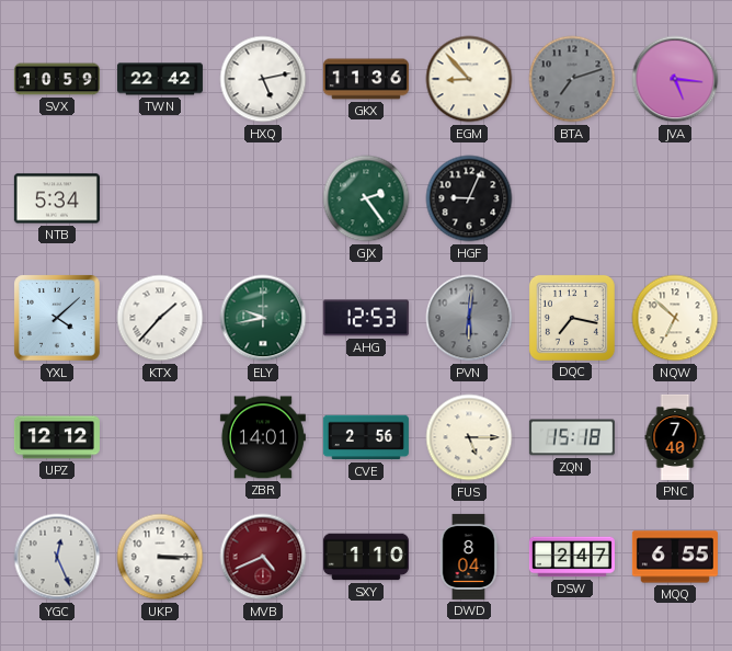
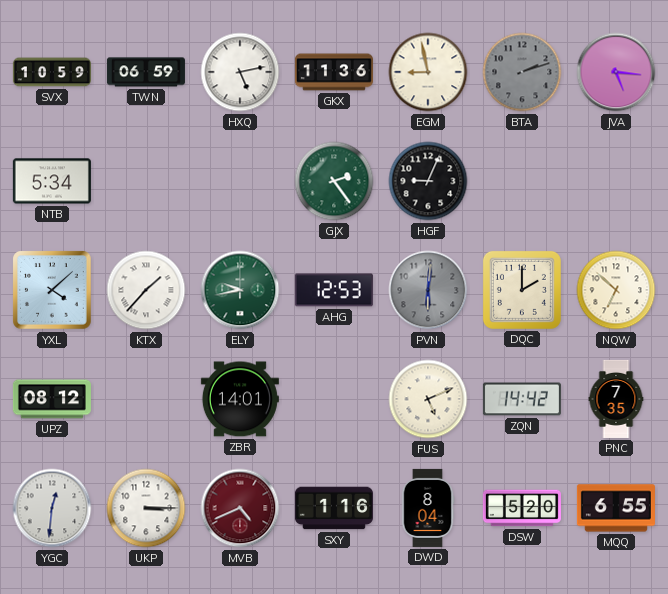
TWN: 22:42 -> 06:59 (146, 72)
EGM: 8:53 -> 8:58 (428, 72)
BTA: 7:12 -> 2:12 (522, 72)
DQC: 7:17 -> 2:00 (522, 290)
UPZ: 12:12 -> 08:12 (52, 399)
CVE: 2:56 -> none (366, 437)
FUS: 5:15 -> 5:11 (428, 399)
ZQN: 15:18 -> 14:42 (522, 399)
PNC: 7:40 -> 7:35 (616, 399)
YGC: 12:26 -> 12:31 (52, 508)
SXY: 1:10 -> 1:16 (334, 508)
DSW: 2:47 -> 5:20 (522, 508)
